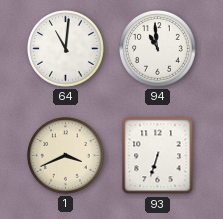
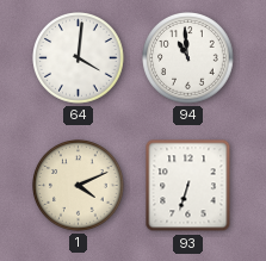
64: 11:01 -> 4:01 (79, 58)
1: 3:41 -> 4:11 (79, 186)
